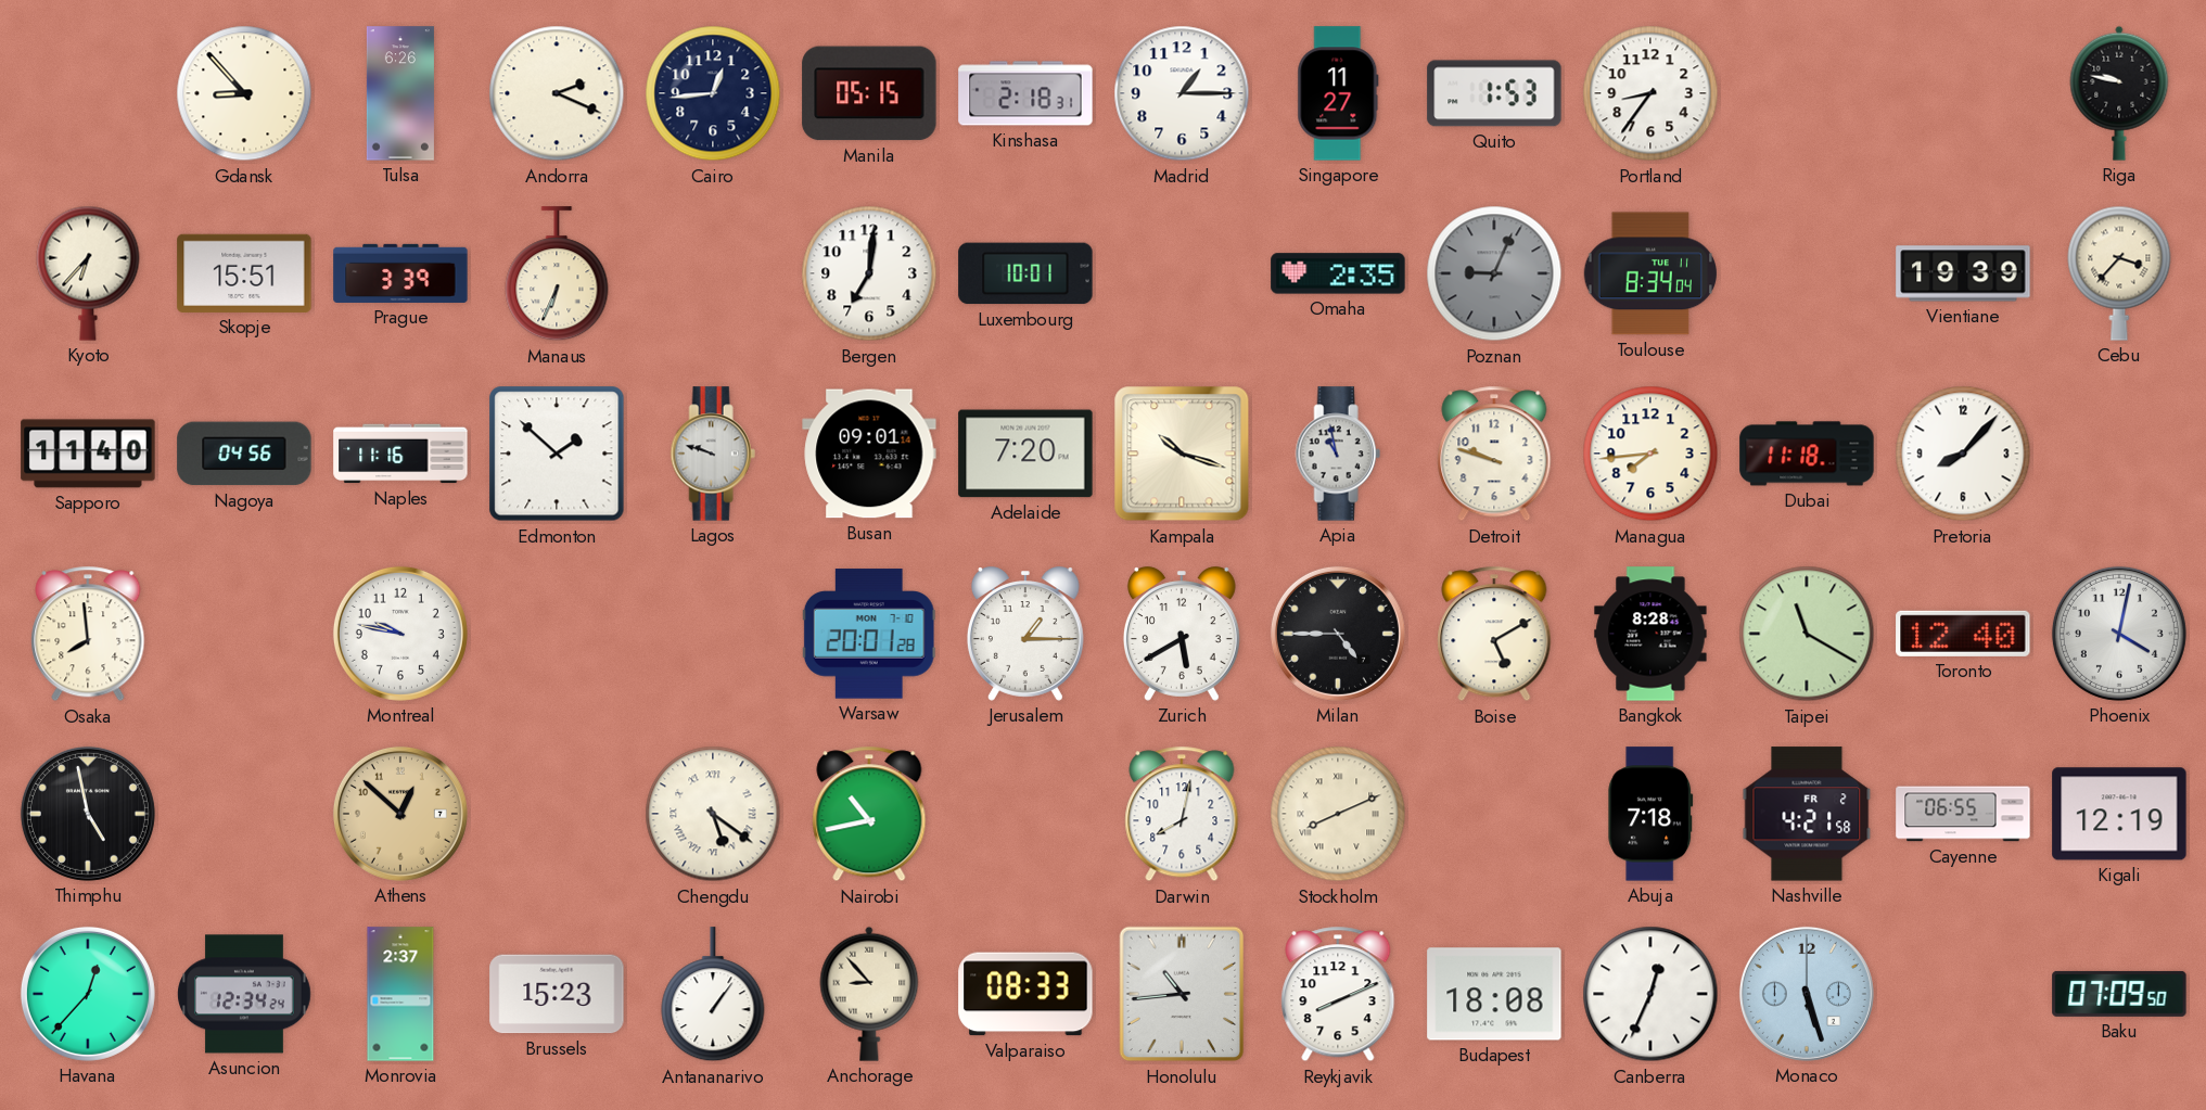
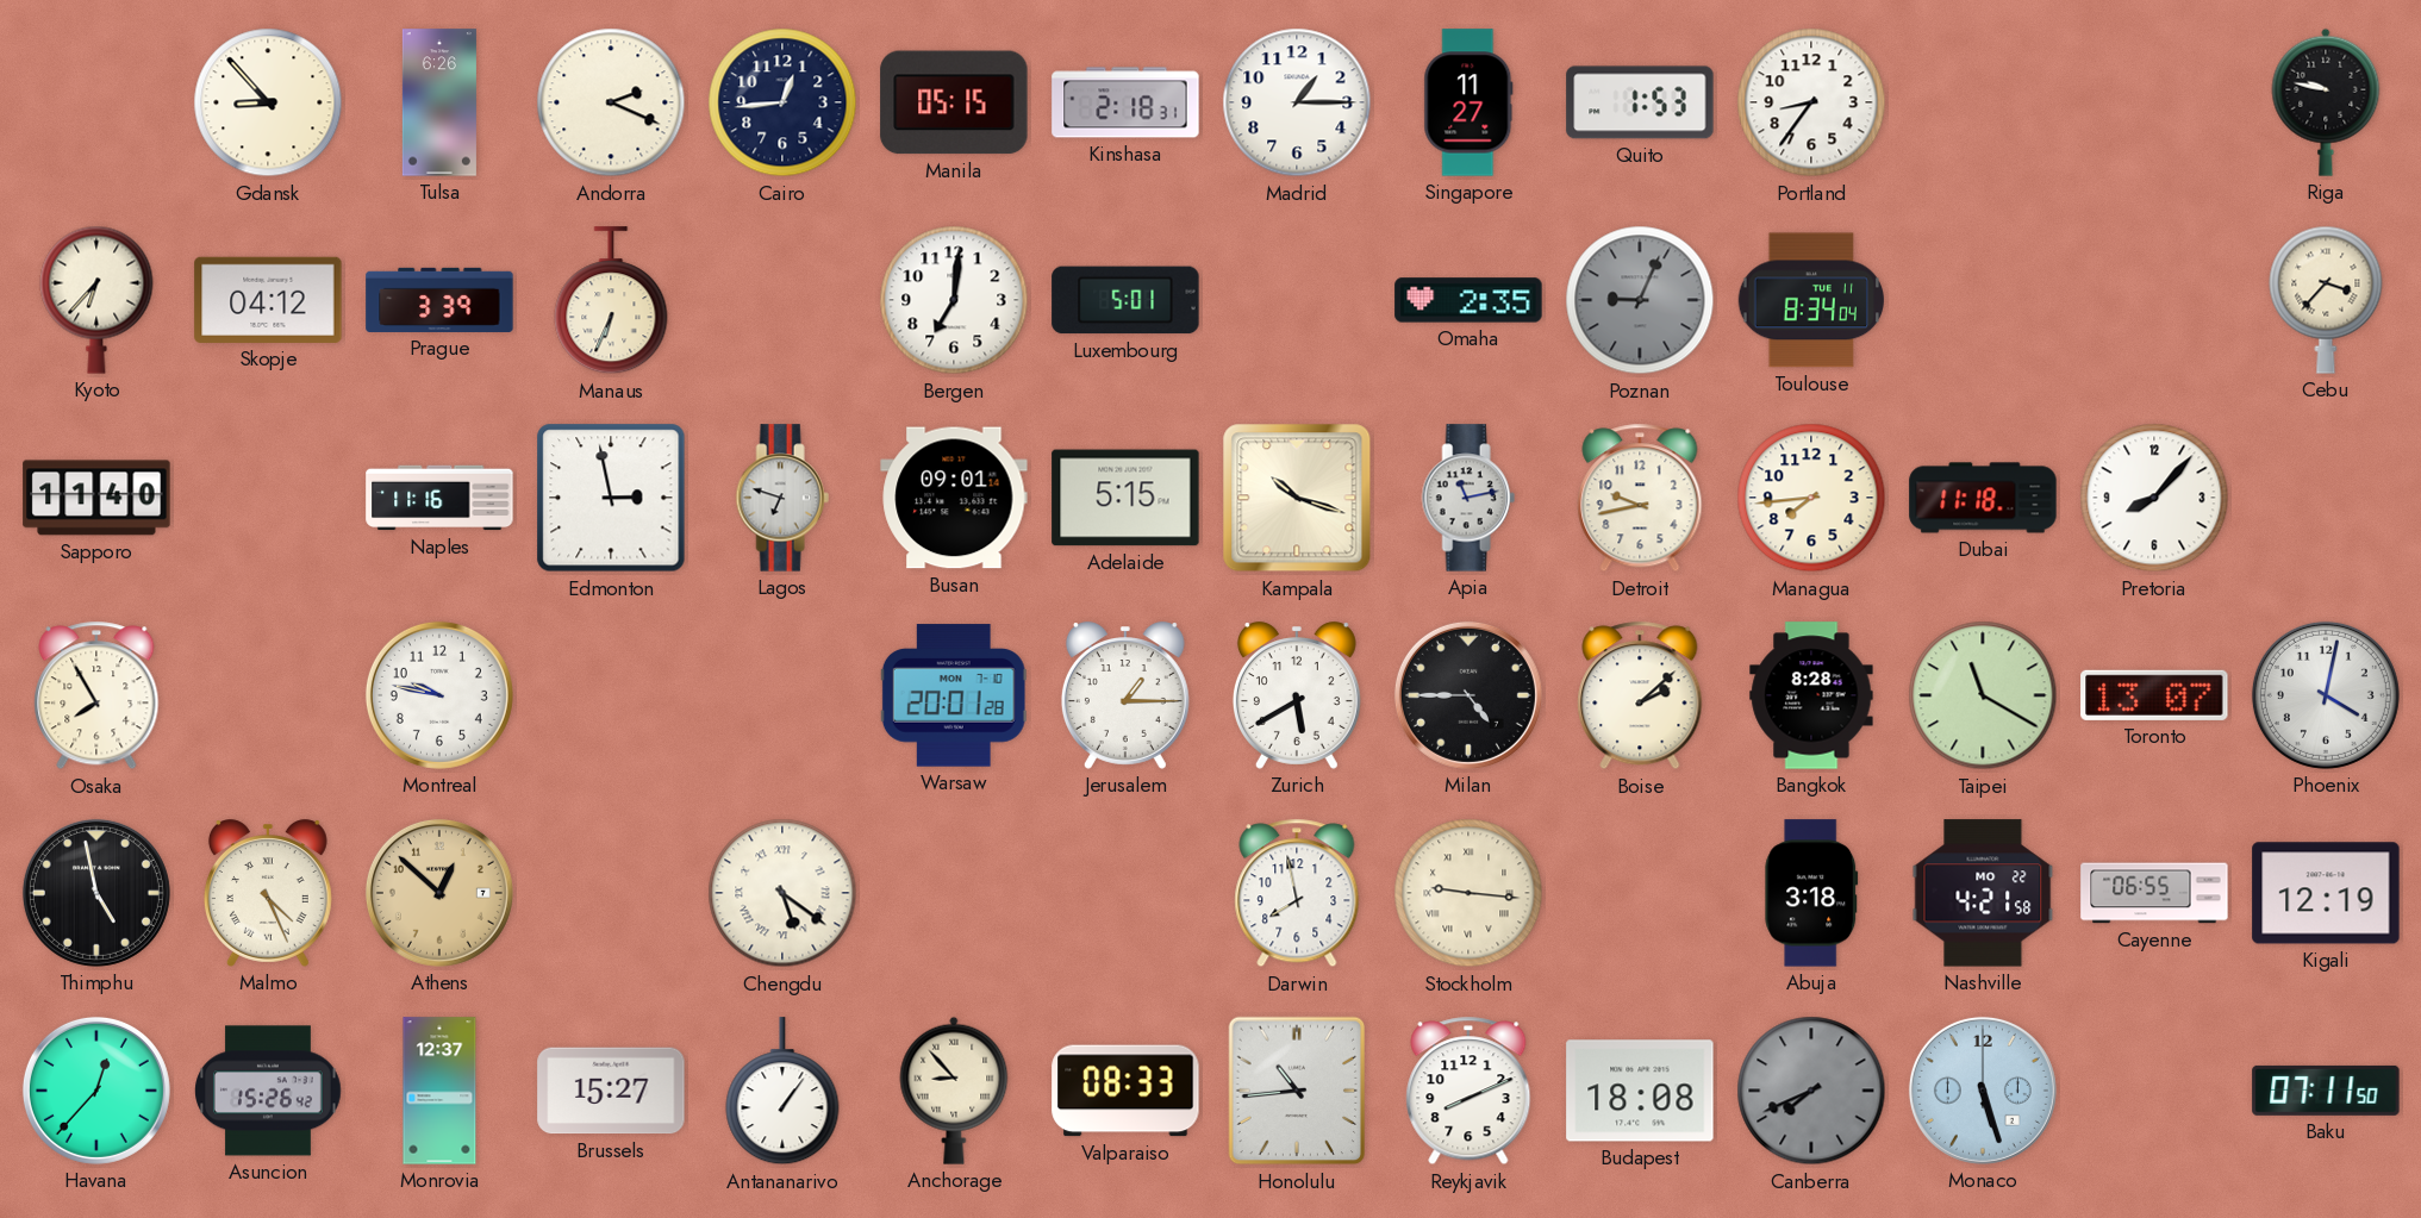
Skopje: 15:51 -> 04:12 (268, 300)
Luxembourg: 10:01 -> 5:01 (1125, 300)
Vientiane: 19:39 -> none (1963, 273)
Nagoya: 04:56 -> none (244, 454)
Edmonton: 1:52 -> 2:58 (611, 498)
Lagos: 9:48 -> 6:48 (782, 498)
Adelaide: 7:20 -> 5:15 (1125, 498)
Apia: 10:58 -> 11:13 (1468, 498)
Detroit: 9:48 -> 9:43 (1640, 498)
Osaka: 7:59 -> 7:55 (96, 695)
Boise: 5:10 -> 2:08 (1640, 695)
Toronto: 12:40 -> 13:07 (2154, 695)
Malmo: none -> 4:26 (268, 893)
Nairobi: 10:43 -> none (869, 814)
Darwin: 8:02 -> 7:58 (1297, 893)
Stockholm: 8:11 -> 9:16 (1468, 893)
Abuja: 7:18 -> 3:18 (1811, 893)
Nashville date: FR 2 -> MO 22 (1983, 893)
Asuncion: 12:34 -> 15:26 (268, 1091)
Monrovia: 2:37 -> 12:37 (439, 1091)
Brussels: 15:23 -> 15:27 (611, 1091)
Canberra: 12:34 -> 7:41 (1811, 1091)
Canberra dial: white -> grey (1811, 1091)
Baku: 07:09 -> 07:11 (2326, 1091)
